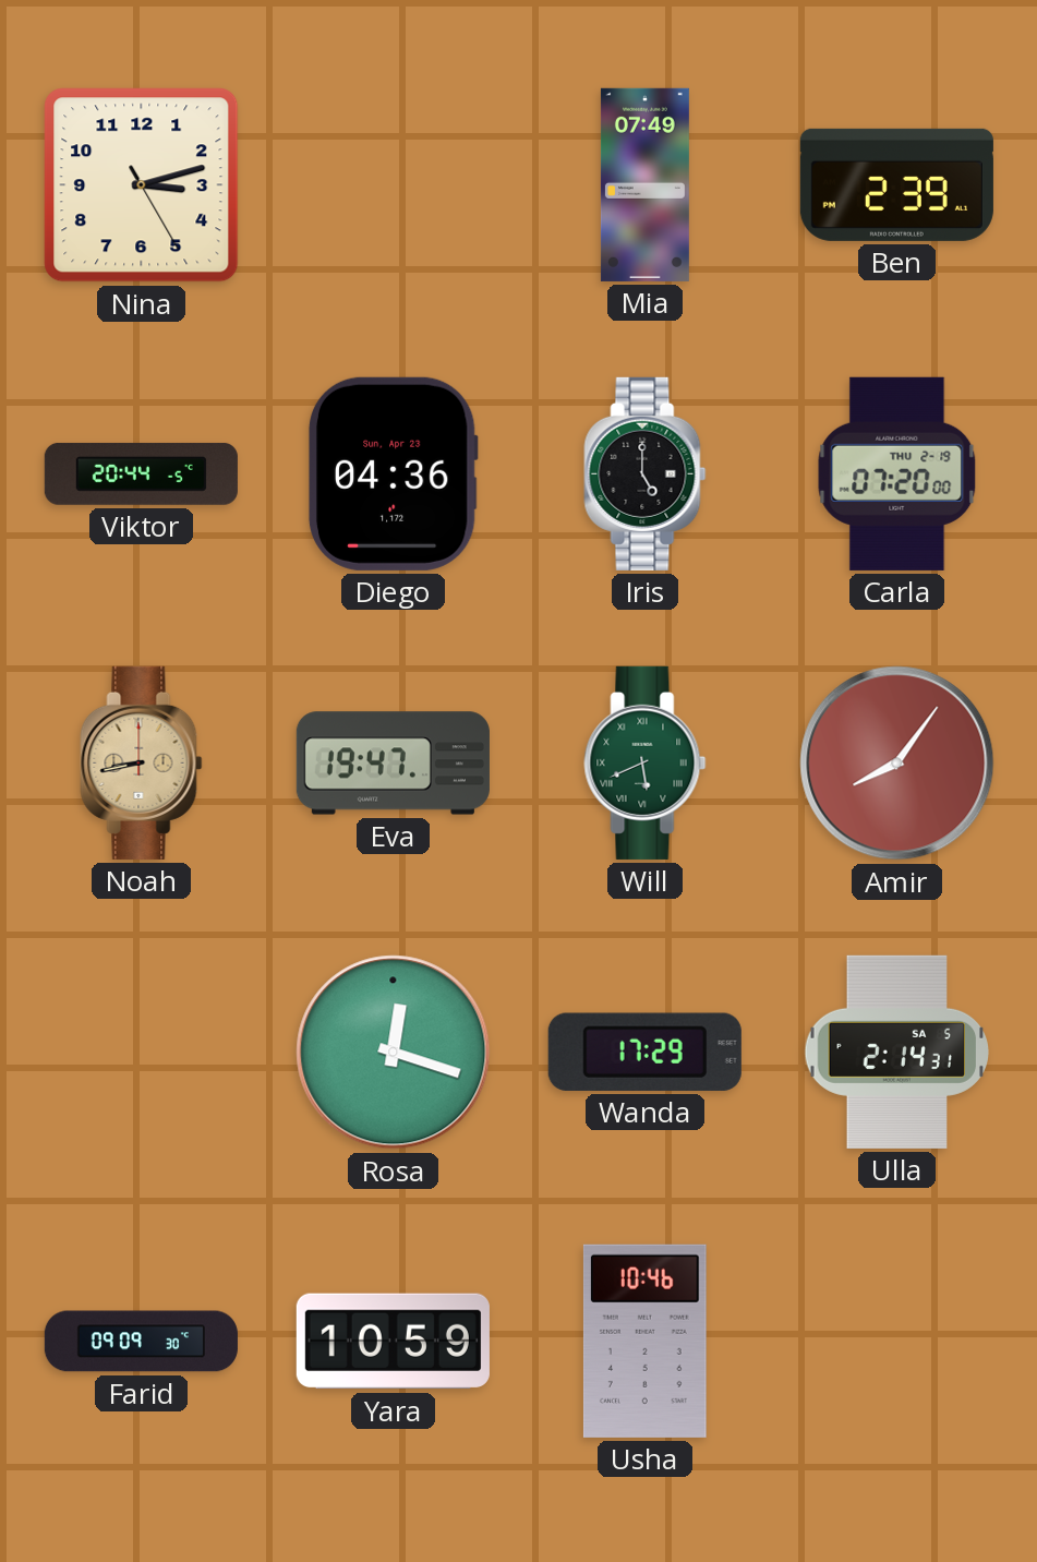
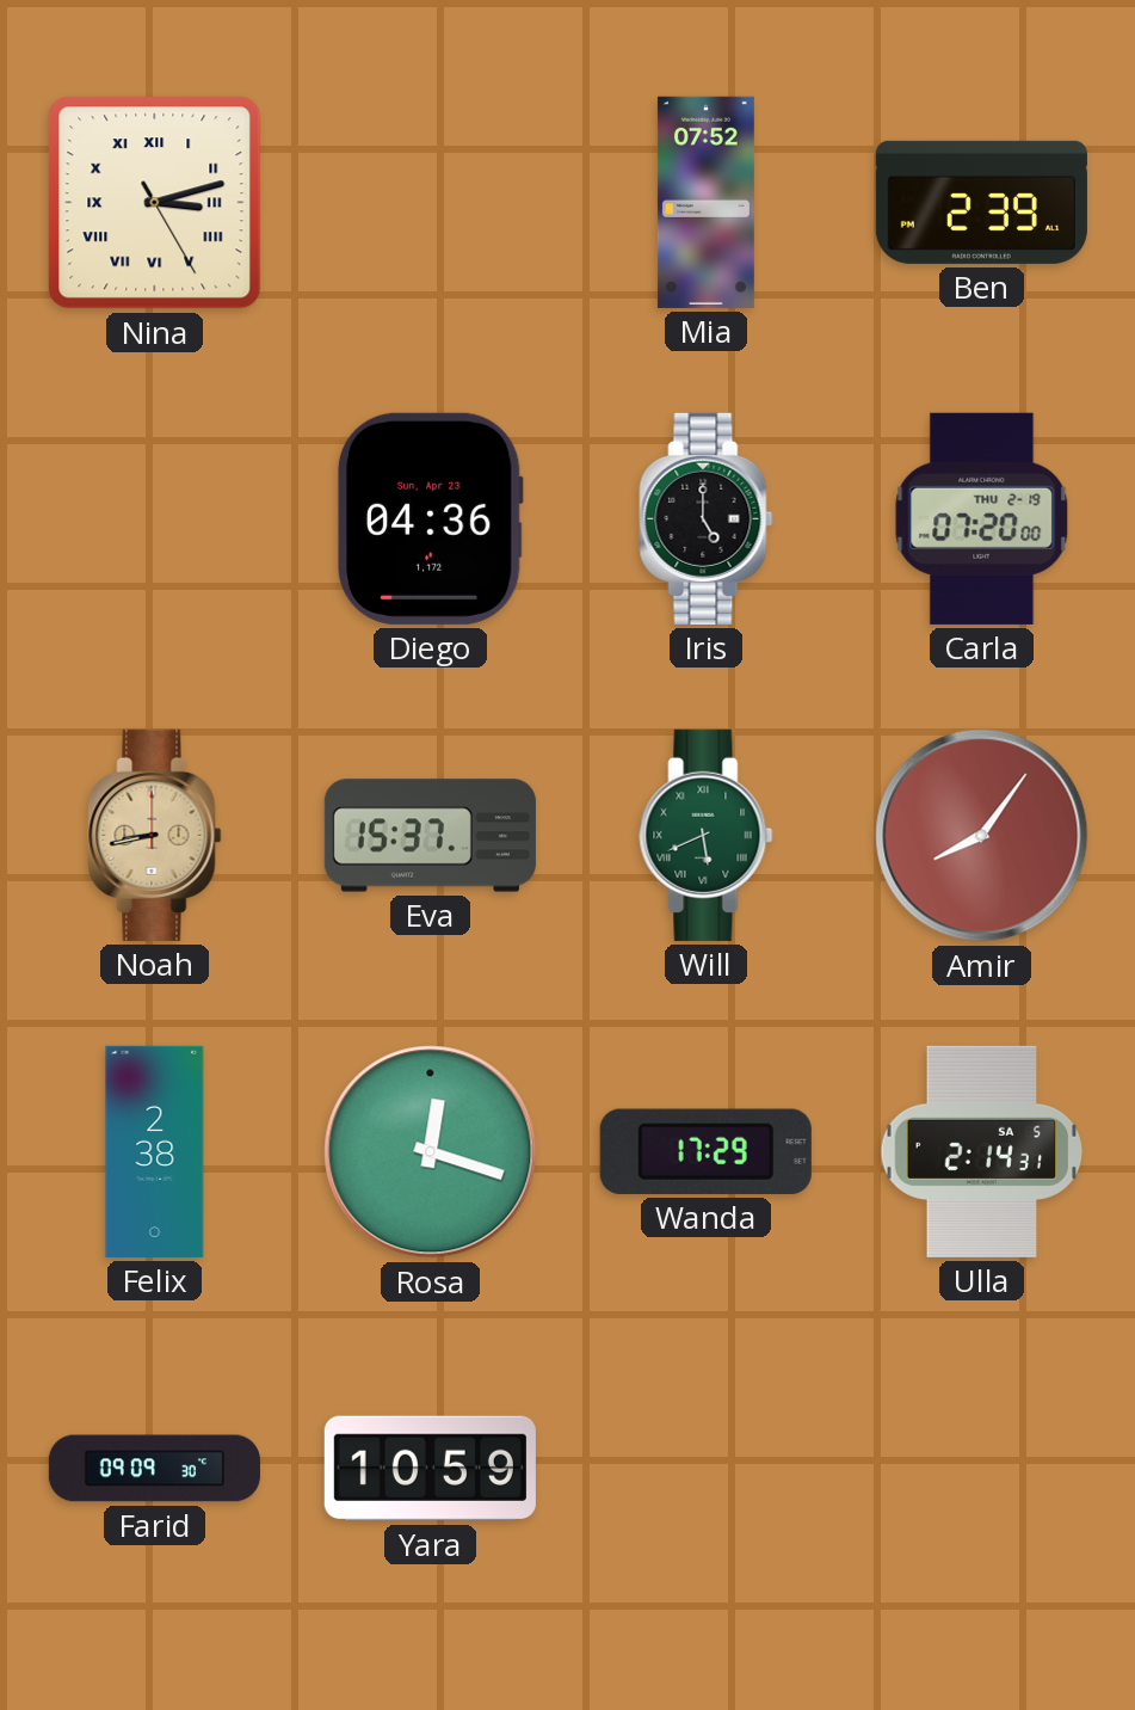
Nina numerals: Arabic -> Roman (155, 203)
Mia: 07:49 -> 07:52 (705, 202)
Viktor: 20:44 -> none (141, 473)
Eva: 19:47 -> 15:37 (430, 836)
Felix: none -> 2:38 (155, 1151)
Usha: 10:46 -> none (644, 1341)
